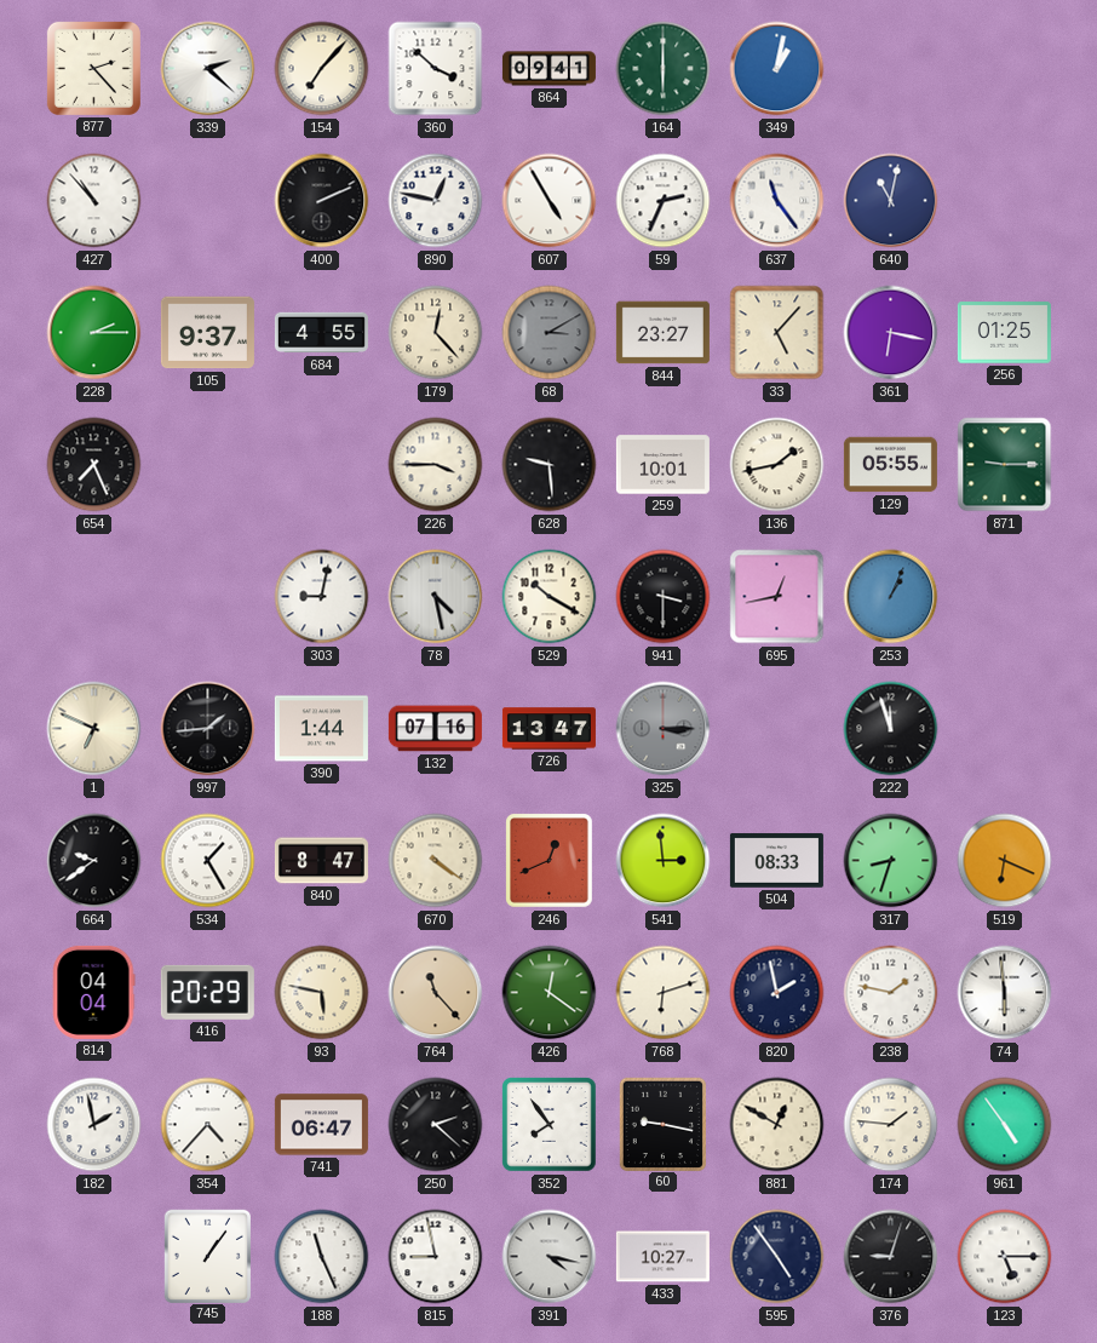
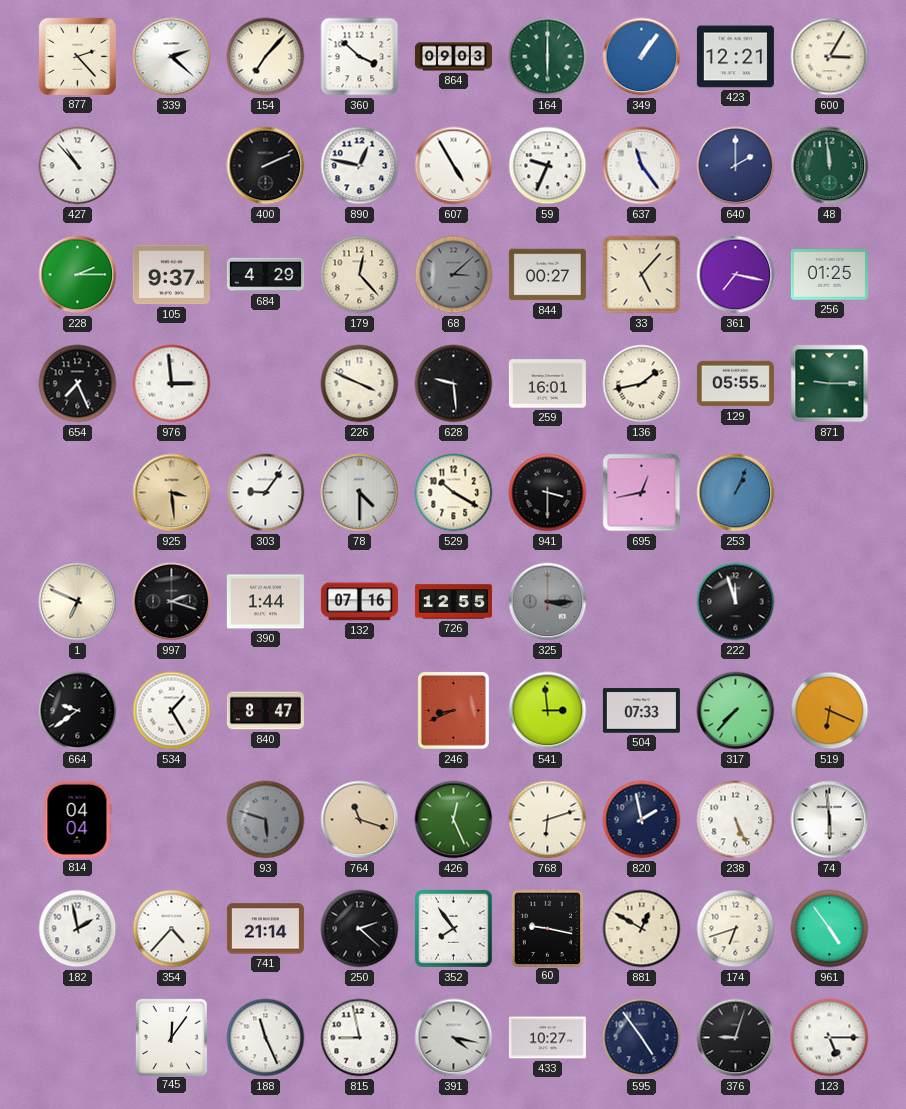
864: 09:41 -> 09:03 (453, 57)
349: 1:02 -> 1:06 (642, 57)
423: none -> 12:21 (735, 57)
600: none -> 3:05 (830, 57)
59: 2:34 -> 9:34 (548, 166)
640: 11:02 -> 2:00 (736, 166)
48: none -> 11:59 (830, 166)
684: 4:55 -> 4:29 (265, 275)
68: 3:10 -> 3:08 (454, 275)
844: 23:27 -> 00:27 (547, 275)
361: 6:17 -> 7:17 (736, 275)
976: none -> 2:59 (172, 384)
226: 3:45 -> 3:49 (360, 384)
259: 10:01 -> 16:01 (547, 384)
925: none -> 3:29 (172, 493)
303: 9:02 -> 9:06 (266, 493)
78: 4:28 -> 4:30 (360, 493)
997: 1:44 -> 2:18 (172, 602)
726: 13:47 -> 12:55 (453, 602)
670: 4:21 -> none (436, 861)
246: 12:41 -> 8:41 (454, 711)
504: 08:33 -> 07:33 (641, 711)
317: 8:33 -> 7:37 (736, 711)
416: 20:29 -> none (207, 992)
93: 5:47 -> 5:48 (266, 820)
93 dial: cream -> grey (266, 820)
764: 11:23 -> 11:18 (360, 820)
426: 12:21 -> 12:26 (454, 820)
238: 1:47 -> 5:26 (736, 820)
741: 06:47 -> 21:14 (265, 929)
174: 1:46 -> 6:42 (736, 929)
745: 1:06 -> 12:06 (171, 1037)
